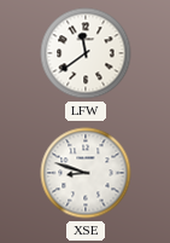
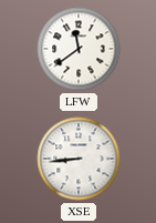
XSE: 8:48 -> 8:44 (79, 159)
